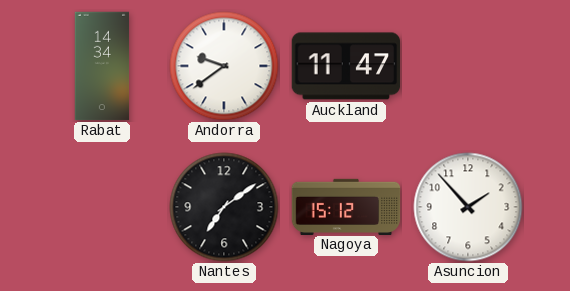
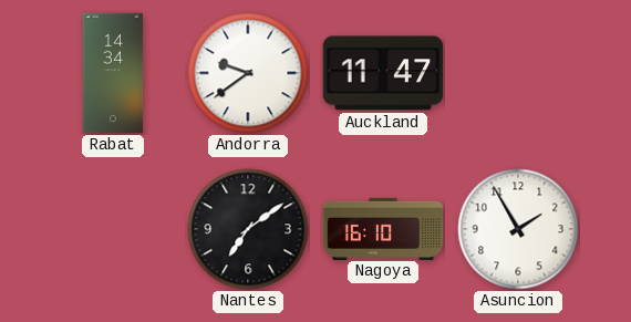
Nagoya: 15:12 -> 16:10 (383, 228)
Asuncion: 1:53 -> 1:55 (518, 229)
